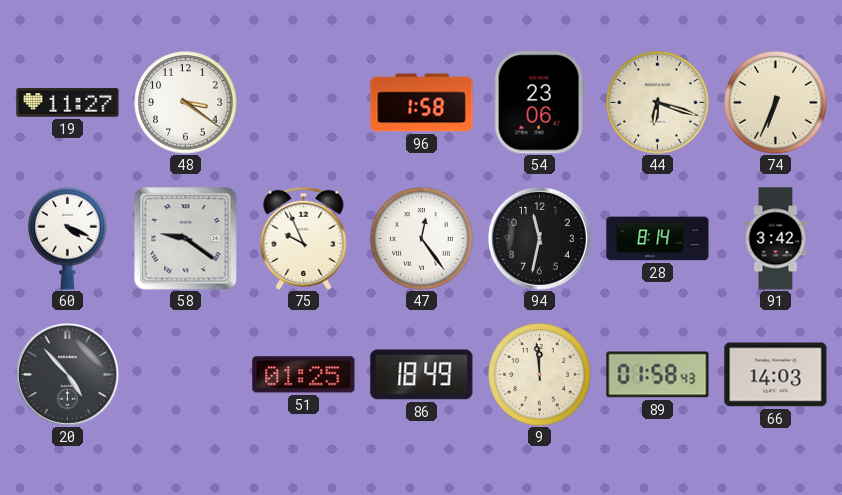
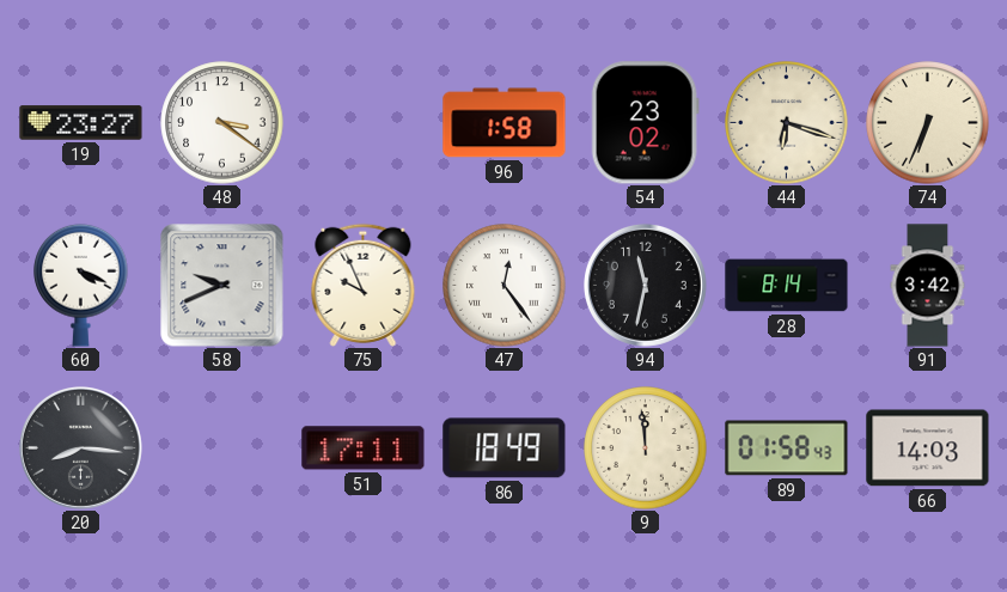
19: 11:27 -> 23:27 (81, 123)
54: 23:06 -> 23:02 (645, 123)
58: 9:21 -> 9:41 (222, 286)
20: 4:53 -> 8:16 (80, 447)
51: 01:25 -> 17:11 (364, 448)
